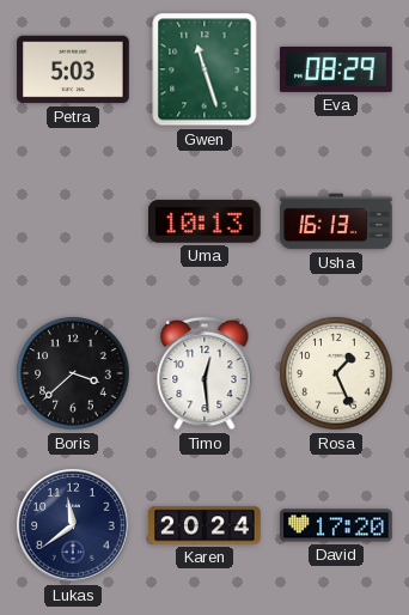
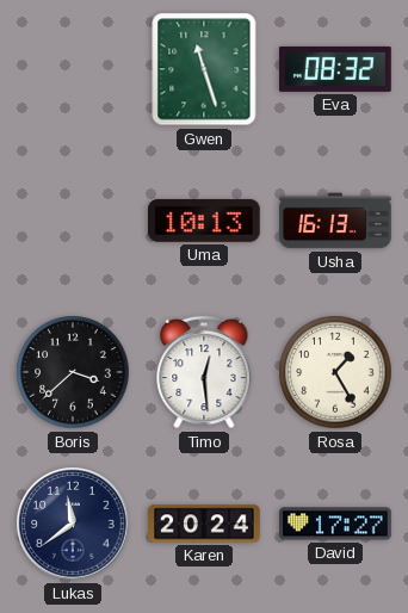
Petra: 5:03 -> none (73, 69)
Eva: 08:29 -> 08:32 (336, 69)
Rosa: 1:26 -> 1:25 (335, 372)
David: 17:20 -> 17:27 (335, 524)
